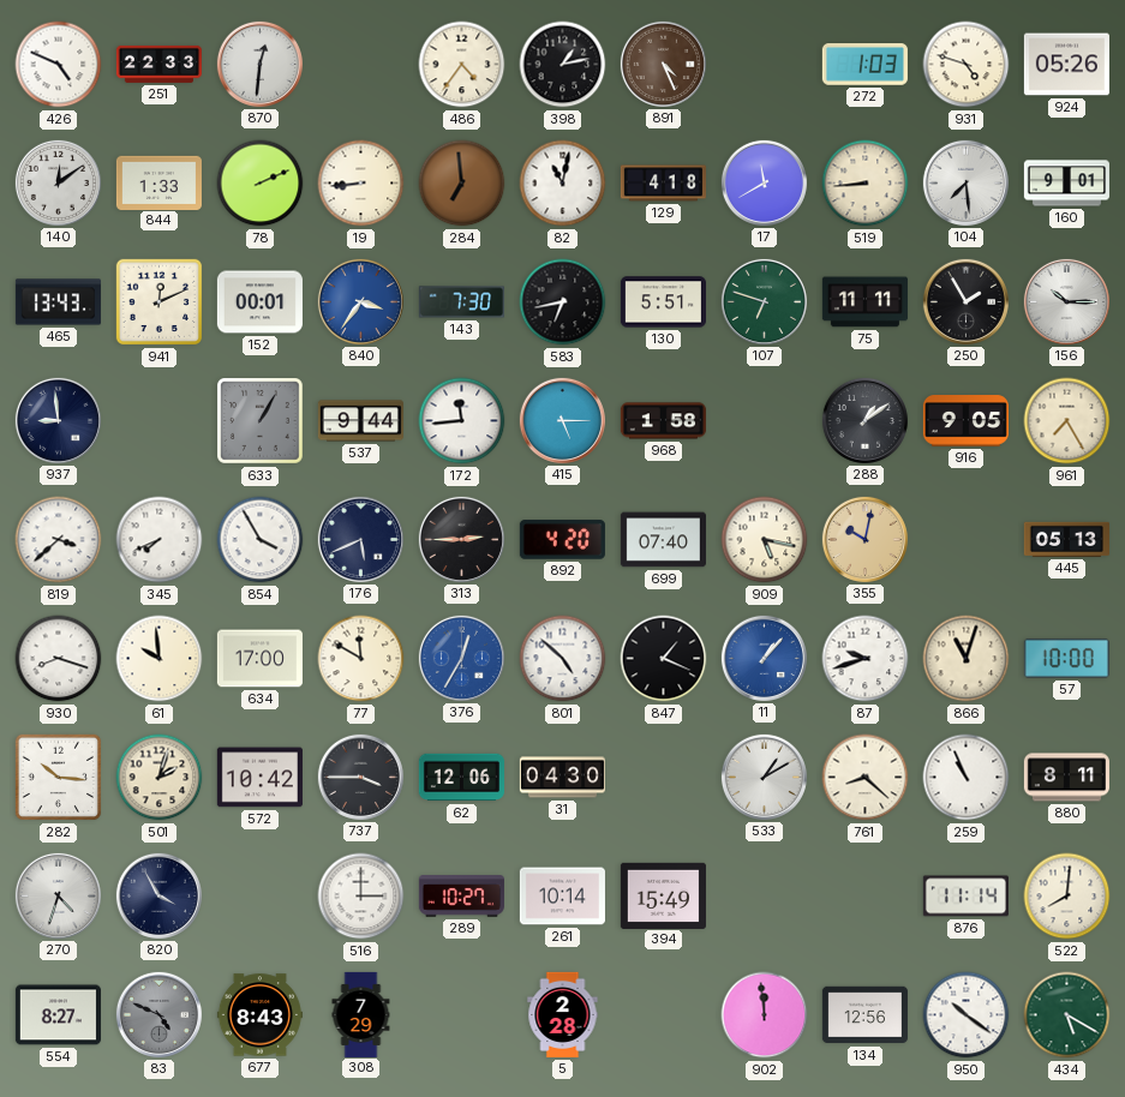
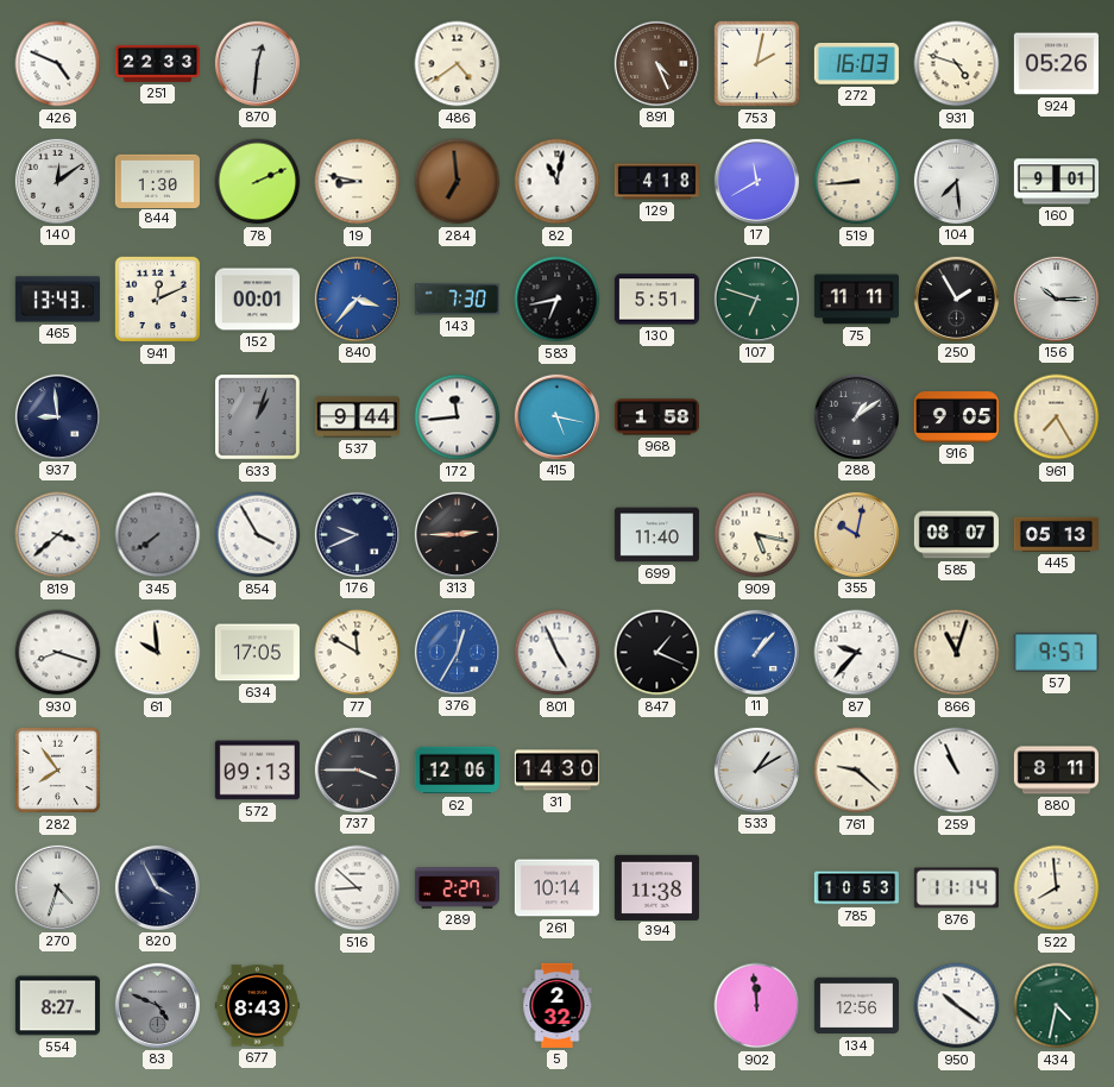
486: 4:36 -> 4:39 (458, 64)
398: 1:13 -> none (563, 65)
753: none -> 2:02 (757, 64)
272: 1:03 -> 16:03 (856, 64)
844: 1:33 -> 1:30 (157, 181)
19: 8:44 -> 8:47 (358, 182)
840: 3:36 -> 3:37 (357, 299)
633: 1:05 -> 1:03 (258, 417)
415: 5:15 -> 5:17 (556, 416)
345: 7:41 -> 7:39 (158, 535)
345 dial: white -> grey (158, 535)
176: 5:41 -> 9:41 (357, 534)
892: 4:20 -> none (562, 540)
699: 07:40 -> 11:40 (656, 535)
585: none -> 08:07 (956, 535)
634: 17:00 -> 17:05 (257, 653)
801: 4:52 -> 4:56 (558, 653)
87: 9:42 -> 9:37 (857, 653)
57: 10:00 -> 9:57 (1056, 652)
282: 10:16 -> 7:54 (58, 771)
501: 2:03 -> none (160, 778)
572: 10:42 -> 09:13 (257, 771)
31: 04:30 -> 14:30 (556, 771)
761: 8:22 -> 9:22 (857, 771)
516: 3:00 -> 8:52 (358, 888)
289: 10:27 -> 2:27 (457, 888)
394: 15:49 -> 11:38 (656, 887)
785: none -> 10:53 (856, 888)
522: 8:01 -> 7:59 (1057, 888)
308: 7:29 -> none (361, 1014)
5: 2:28 -> 2:32 (558, 1005)
434: 5:20 -> 4:32 (1057, 1006)
